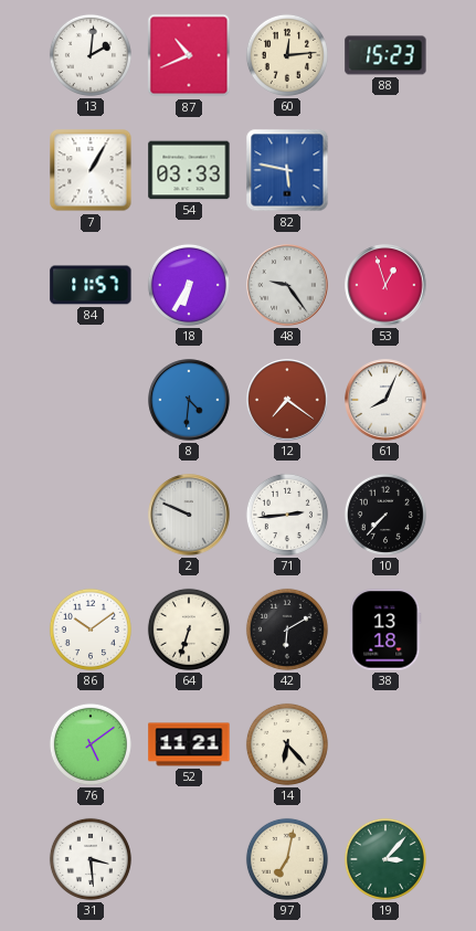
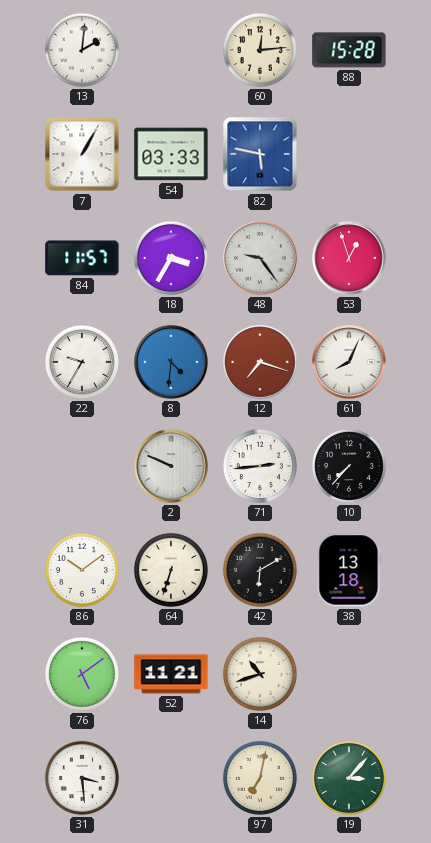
87: 10:41 -> none (189, 55)
88: 15:23 -> 15:28 (349, 50)
18: 6:35 -> 3:35 (171, 258)
22: none -> 9:35 (82, 362)
12: 7:21 -> 7:18 (260, 362)
14: 6:23 -> 10:42 (260, 674)
